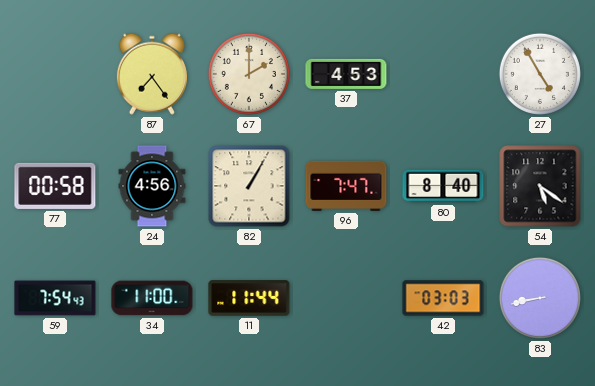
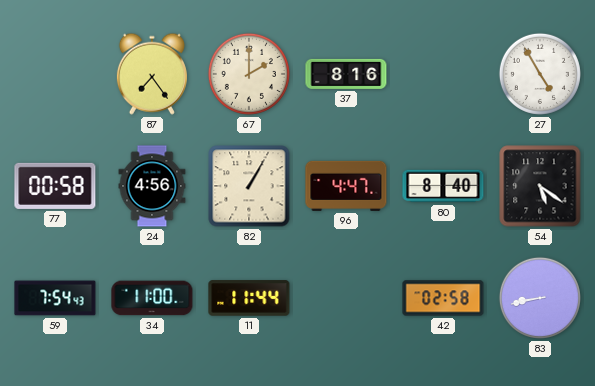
37: 4:53 -> 8:16 (346, 74)
96: 7:47 -> 4:47 (346, 186)
42: 03:03 -> 02:58 (443, 298)
